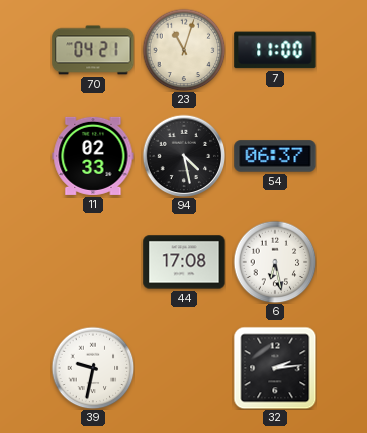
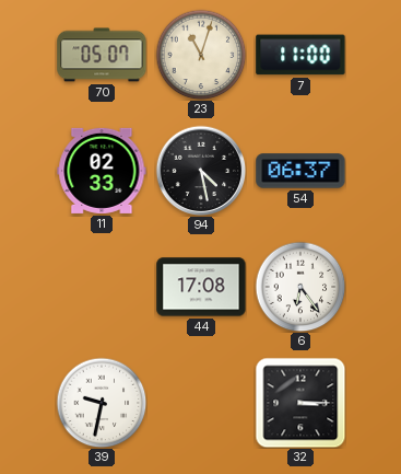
70: 04:21 -> 05:07 (102, 55)
6: 6:28 -> 6:24 (300, 287)
32: 2:14 -> 3:15 (300, 403)
